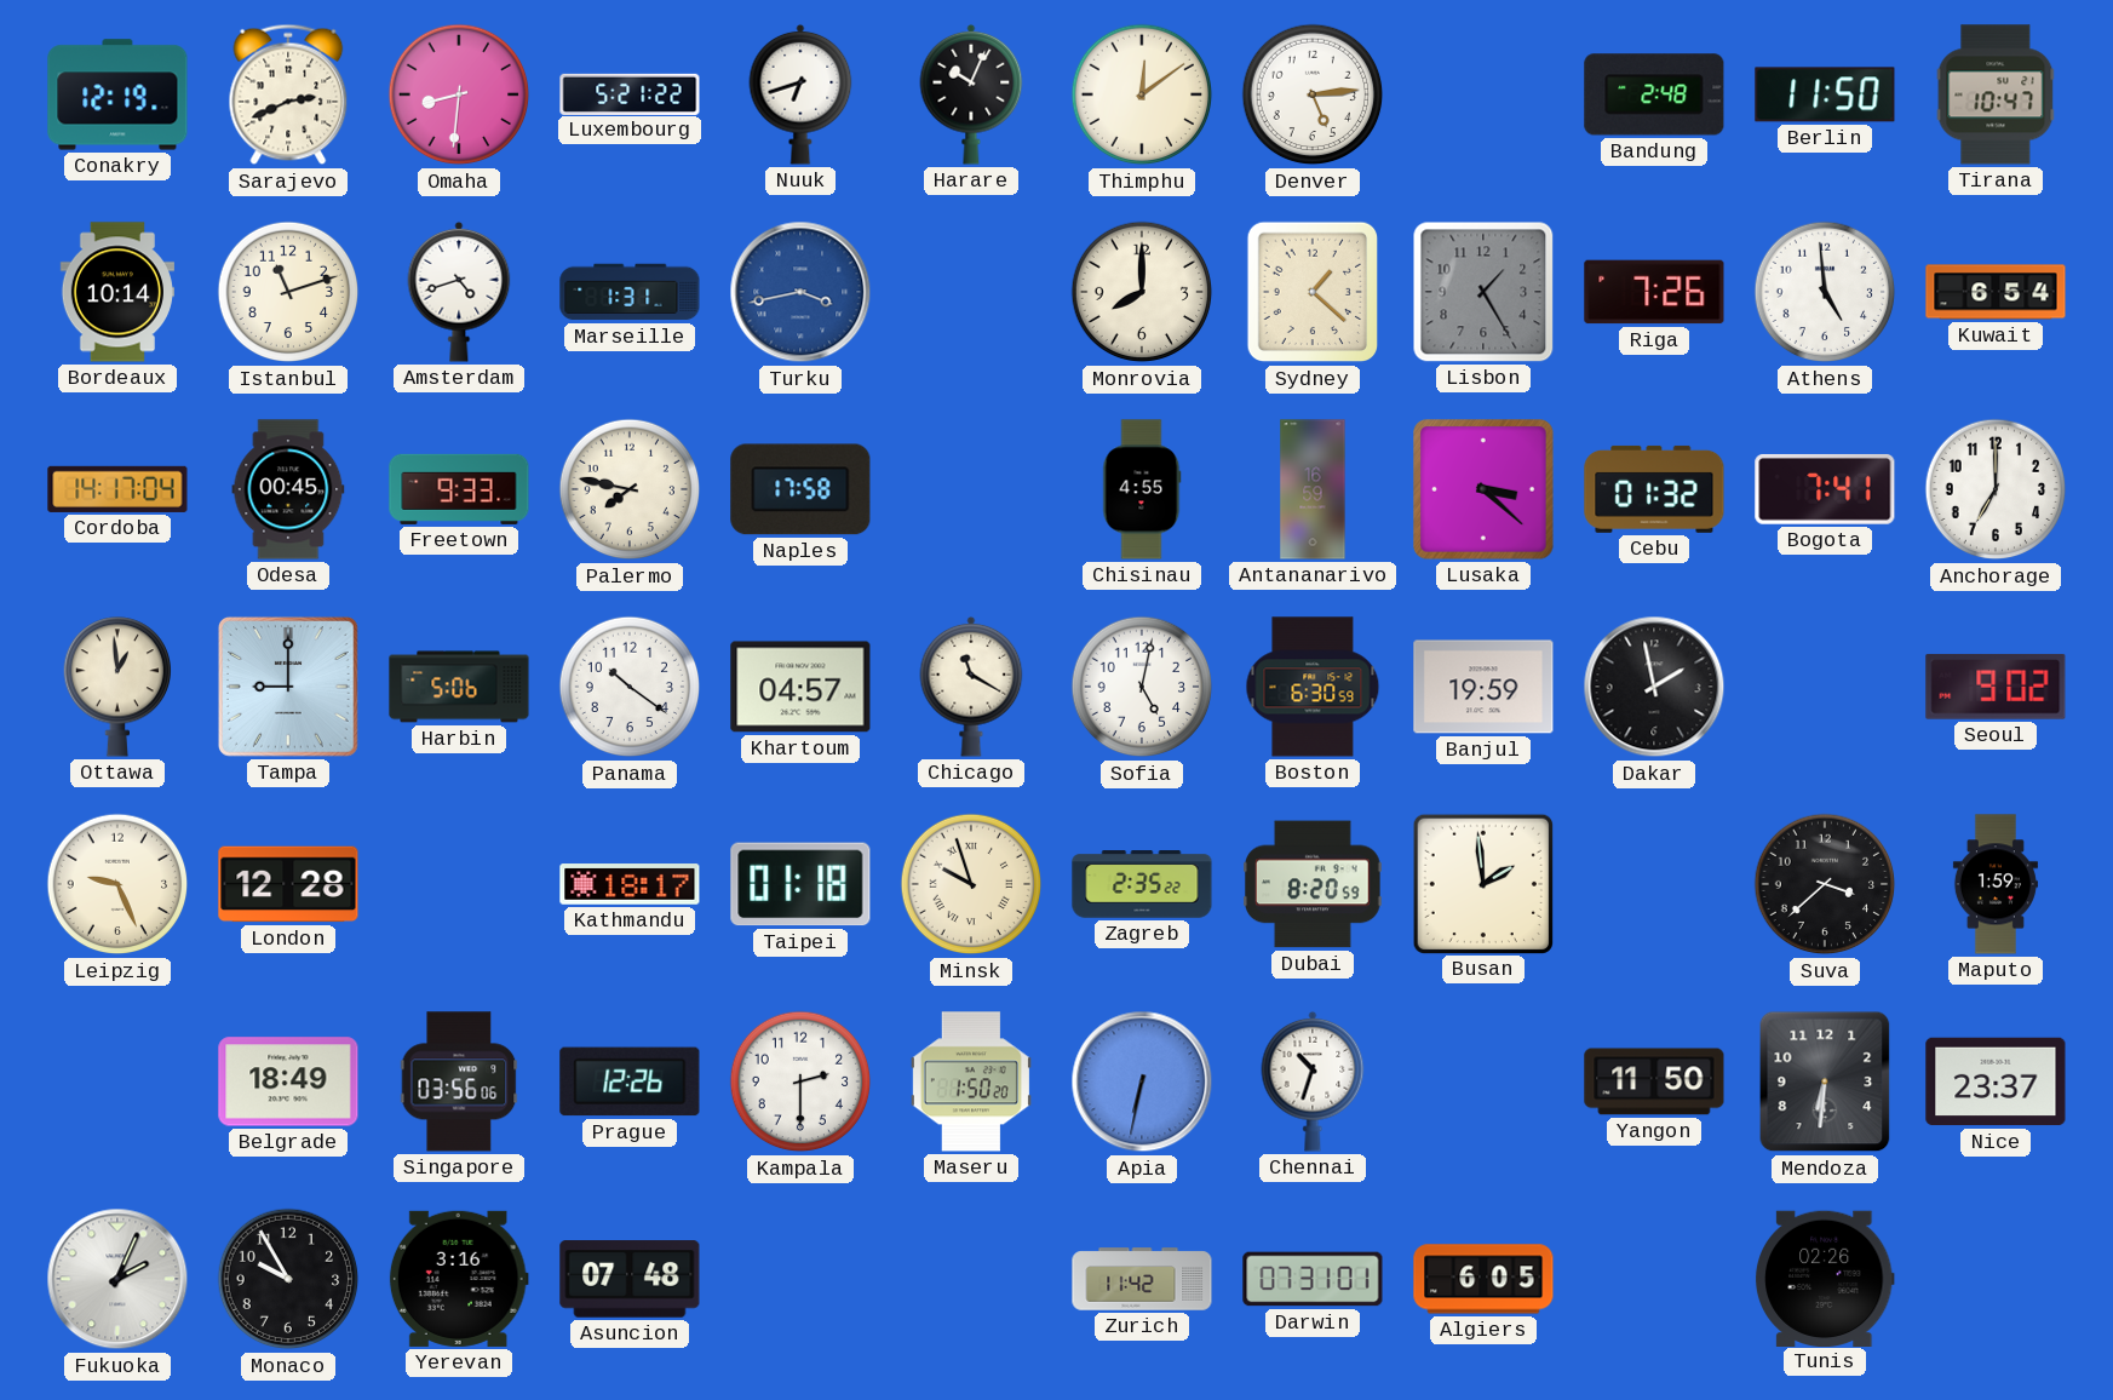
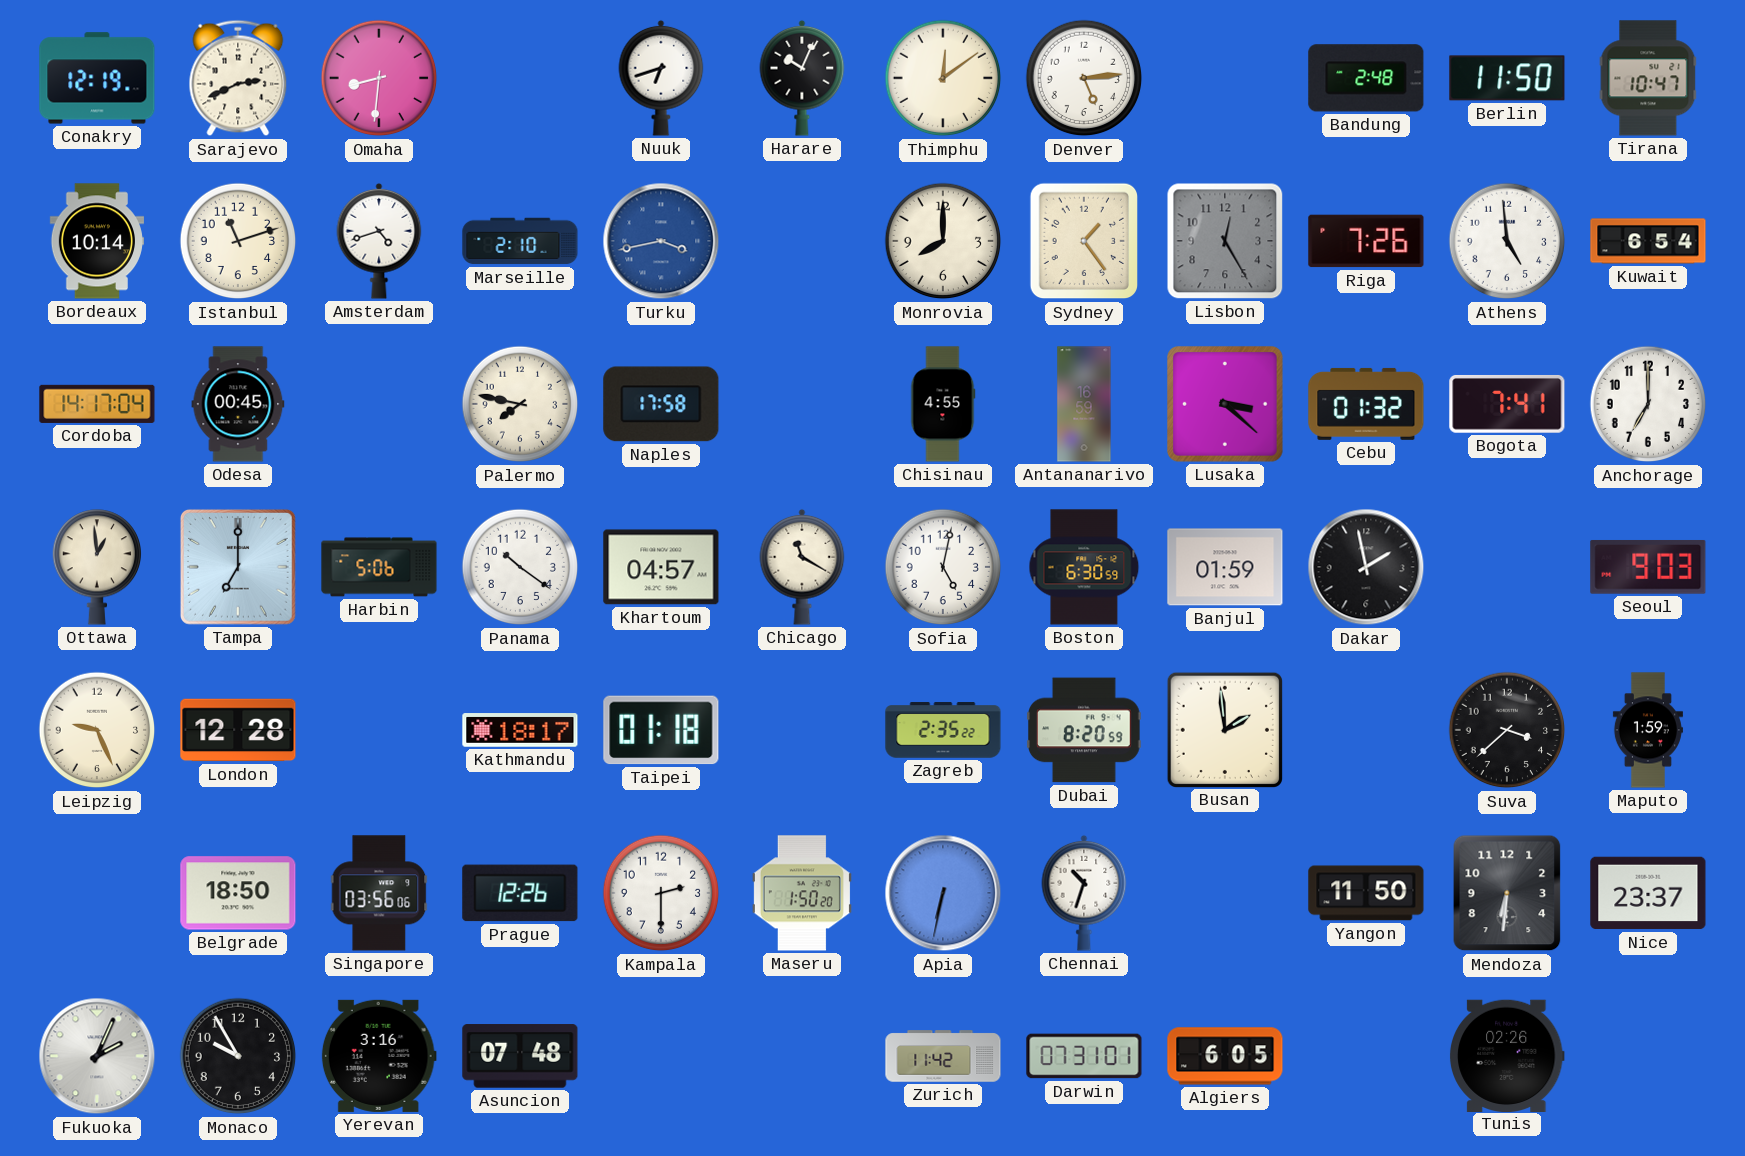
Luxembourg: 5:21 -> none (630, 93)
Marseille: 1:31 -> 2:10 (520, 241)
Sydney: 1:22 -> 1:24 (1084, 241)
Lisbon: 1:25 -> 12:25 (1225, 241)
Freetown: 9:33 -> none (459, 489)
Tampa: 9:00 -> 7:00 (238, 567)
Banjul: 19:59 -> 01:59 (1225, 567)
Seoul: 9:02 -> 9:03 (1648, 567)
Minsk: 9:57 -> none (971, 884)
Belgrade: 18:49 -> 18:50 (238, 893)
